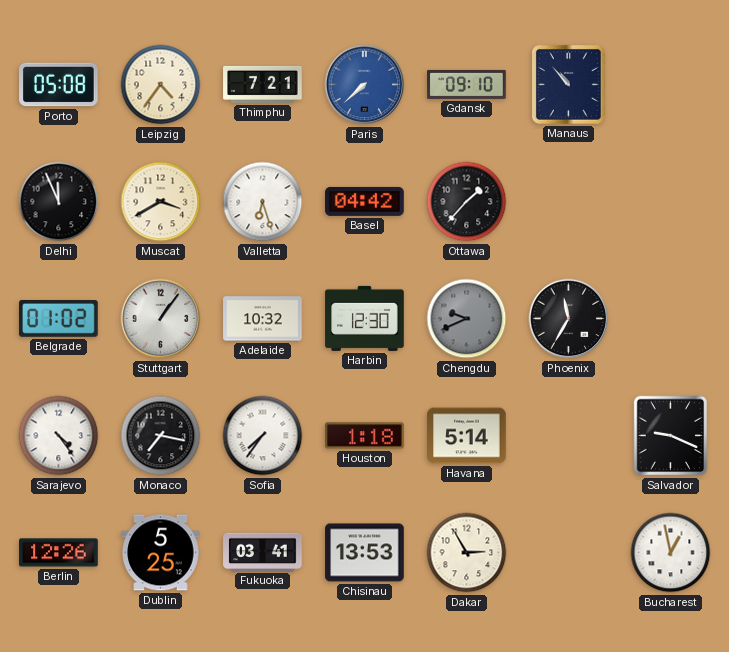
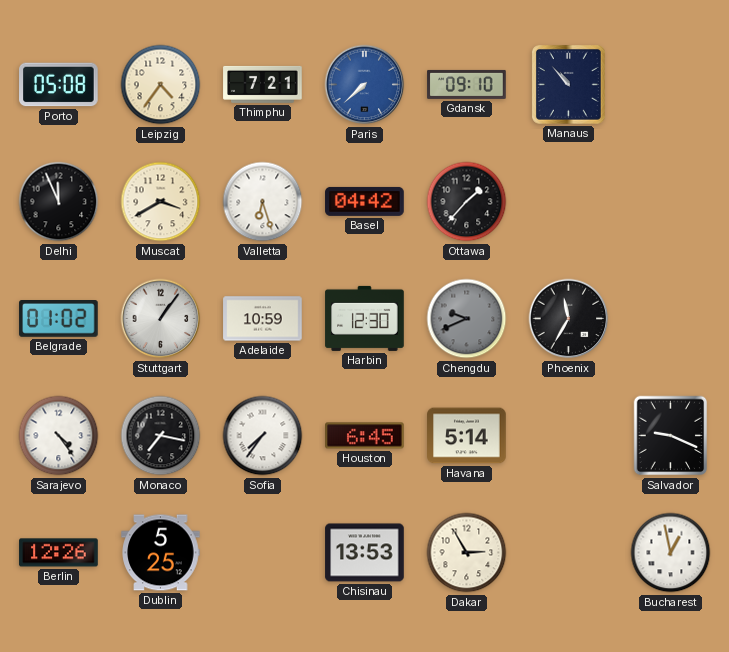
Adelaide: 10:32 -> 10:59 (263, 319)
Houston: 1:18 -> 6:45 (365, 436)
Fukuoka: 03:41 -> none (263, 552)
